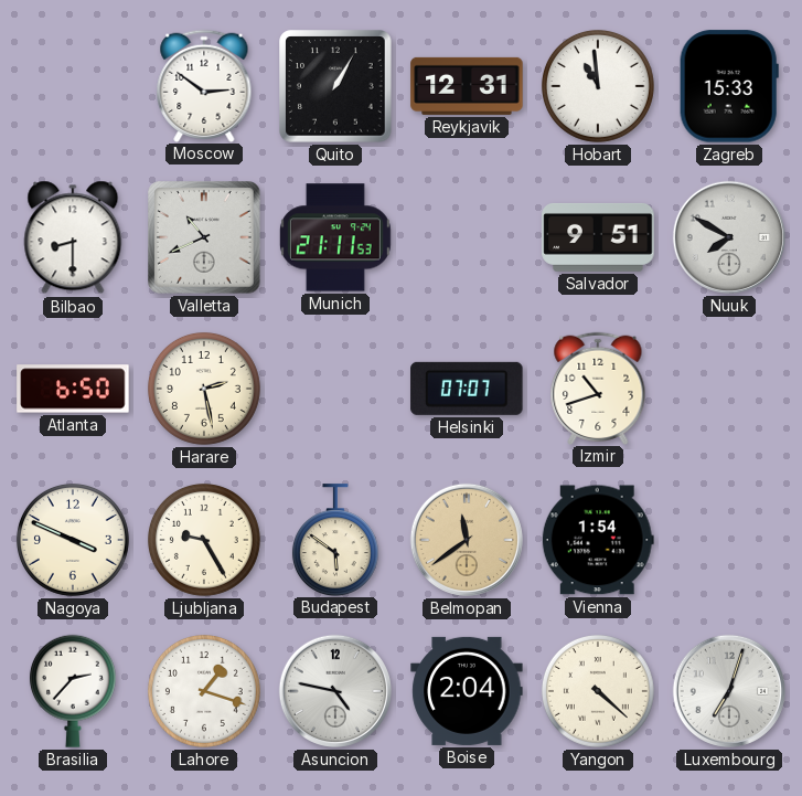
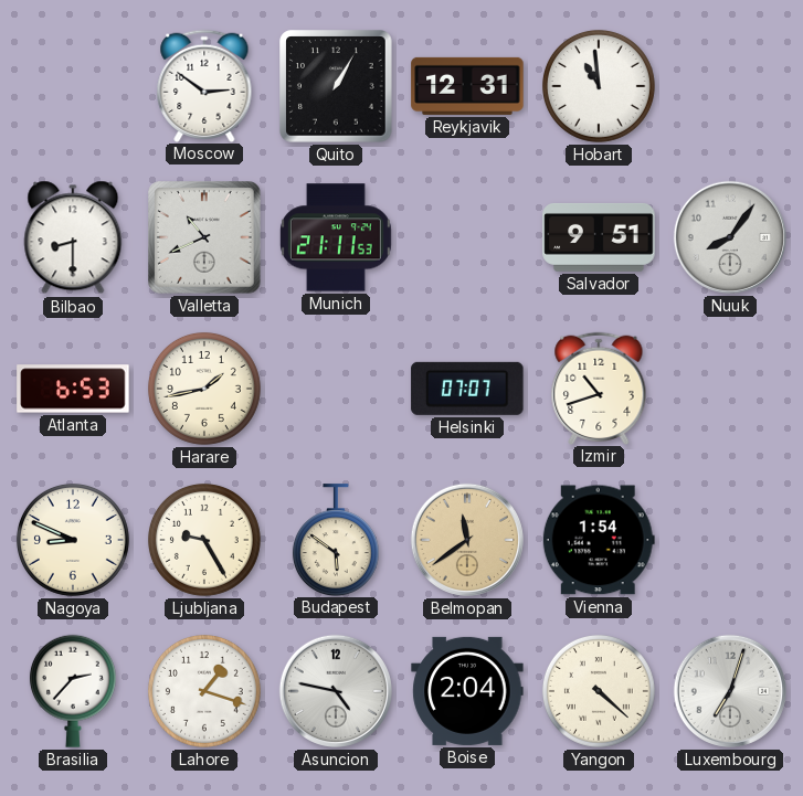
Zagreb: 15:33 -> none (729, 86)
Nuuk: 7:50 -> 8:06 (730, 237)
Atlanta: 6:50 -> 6:53 (73, 389)
Harare: 2:28 -> 1:43 (204, 389)
Nagoya: 3:49 -> 8:49 (73, 540)
